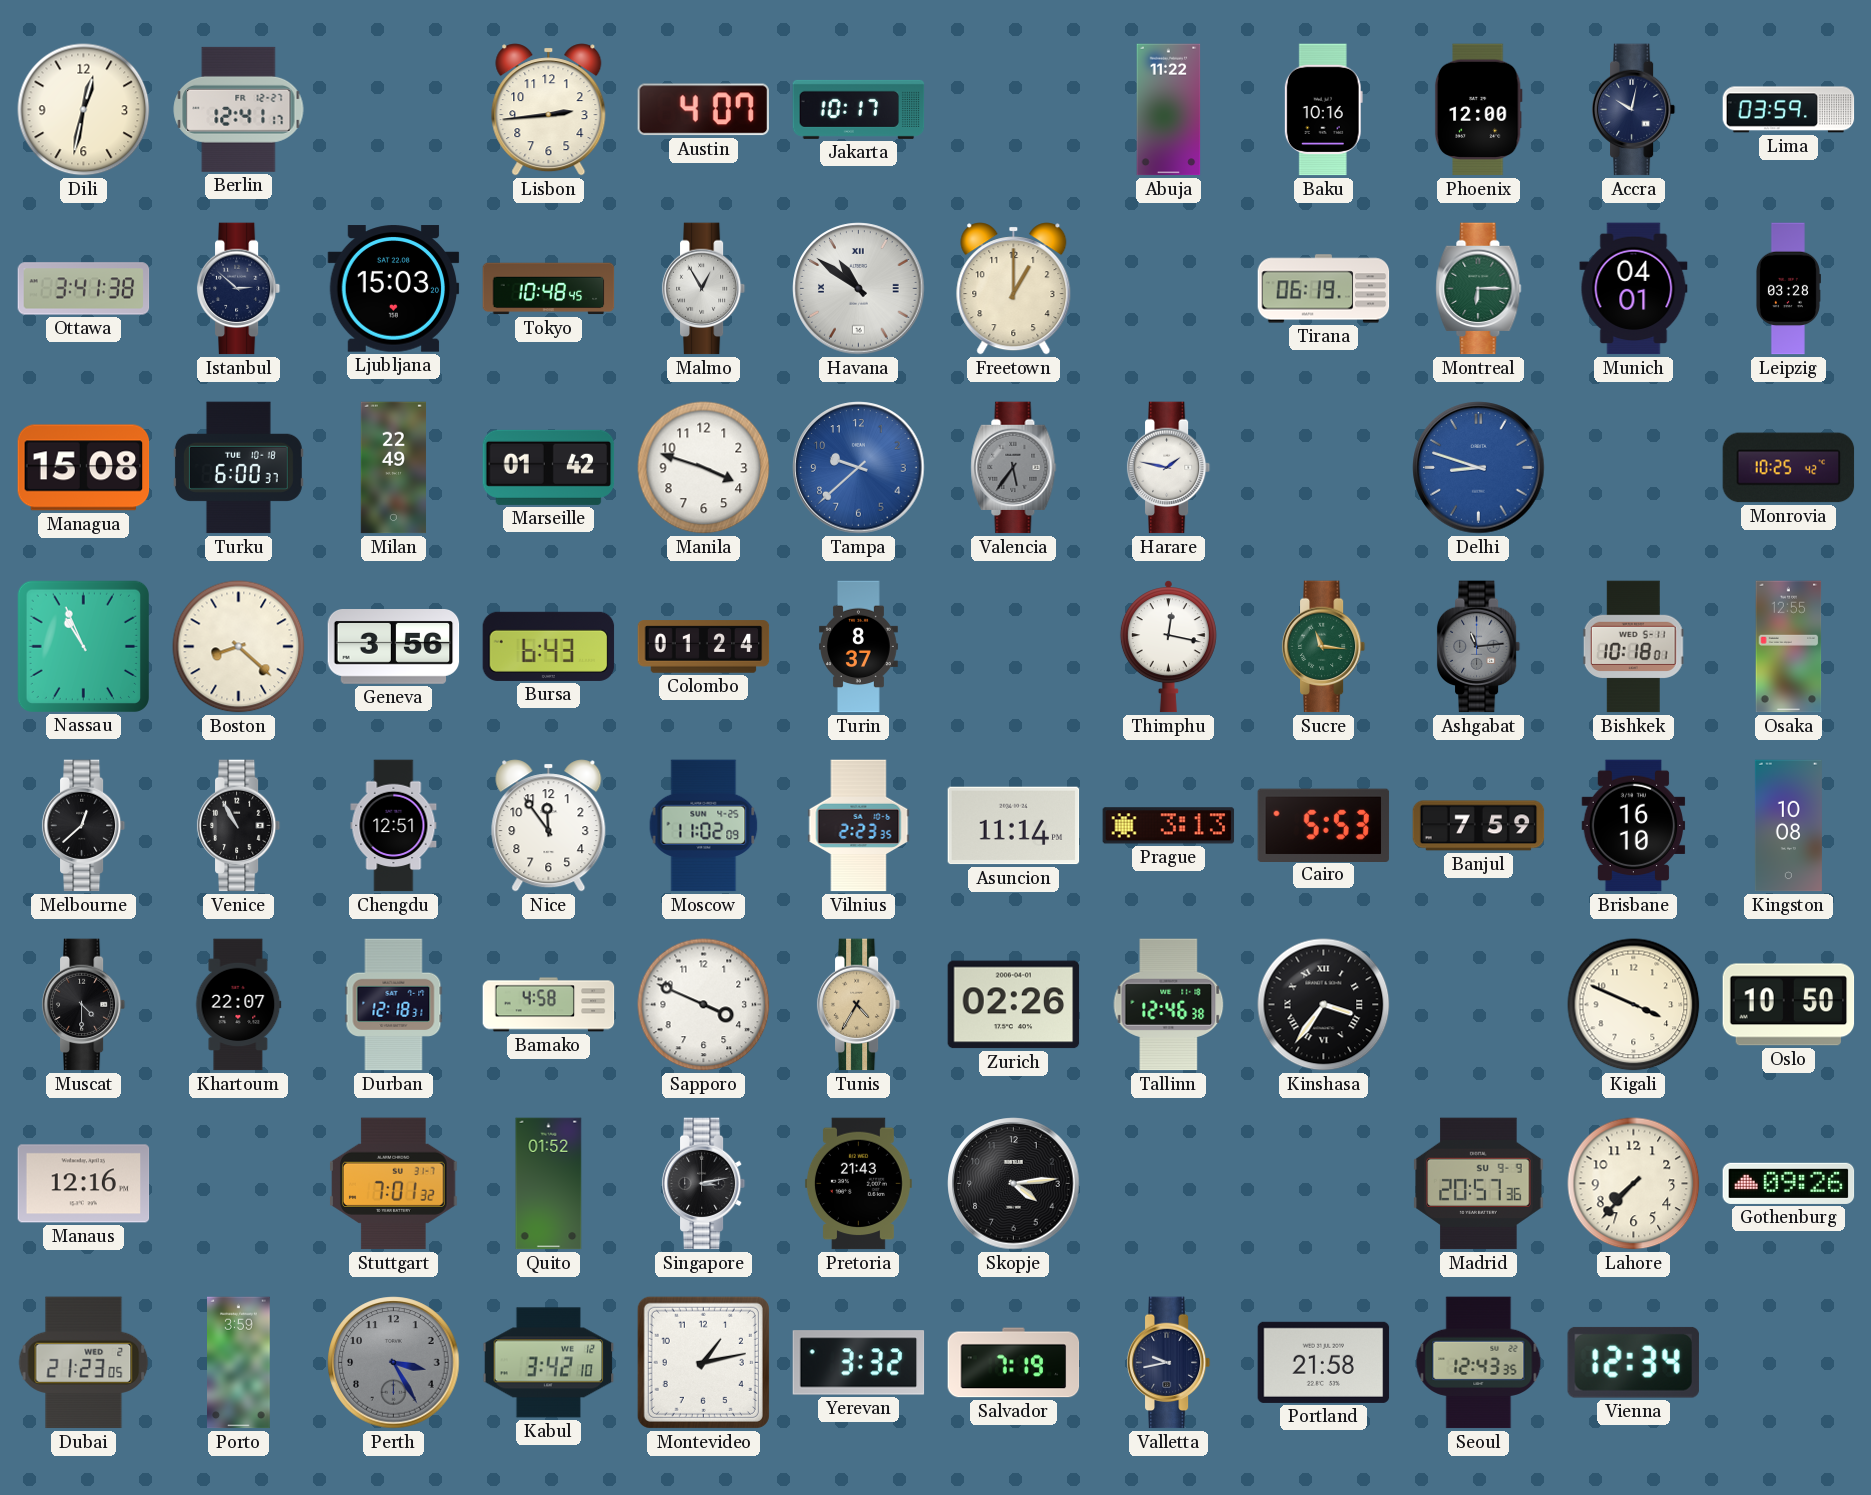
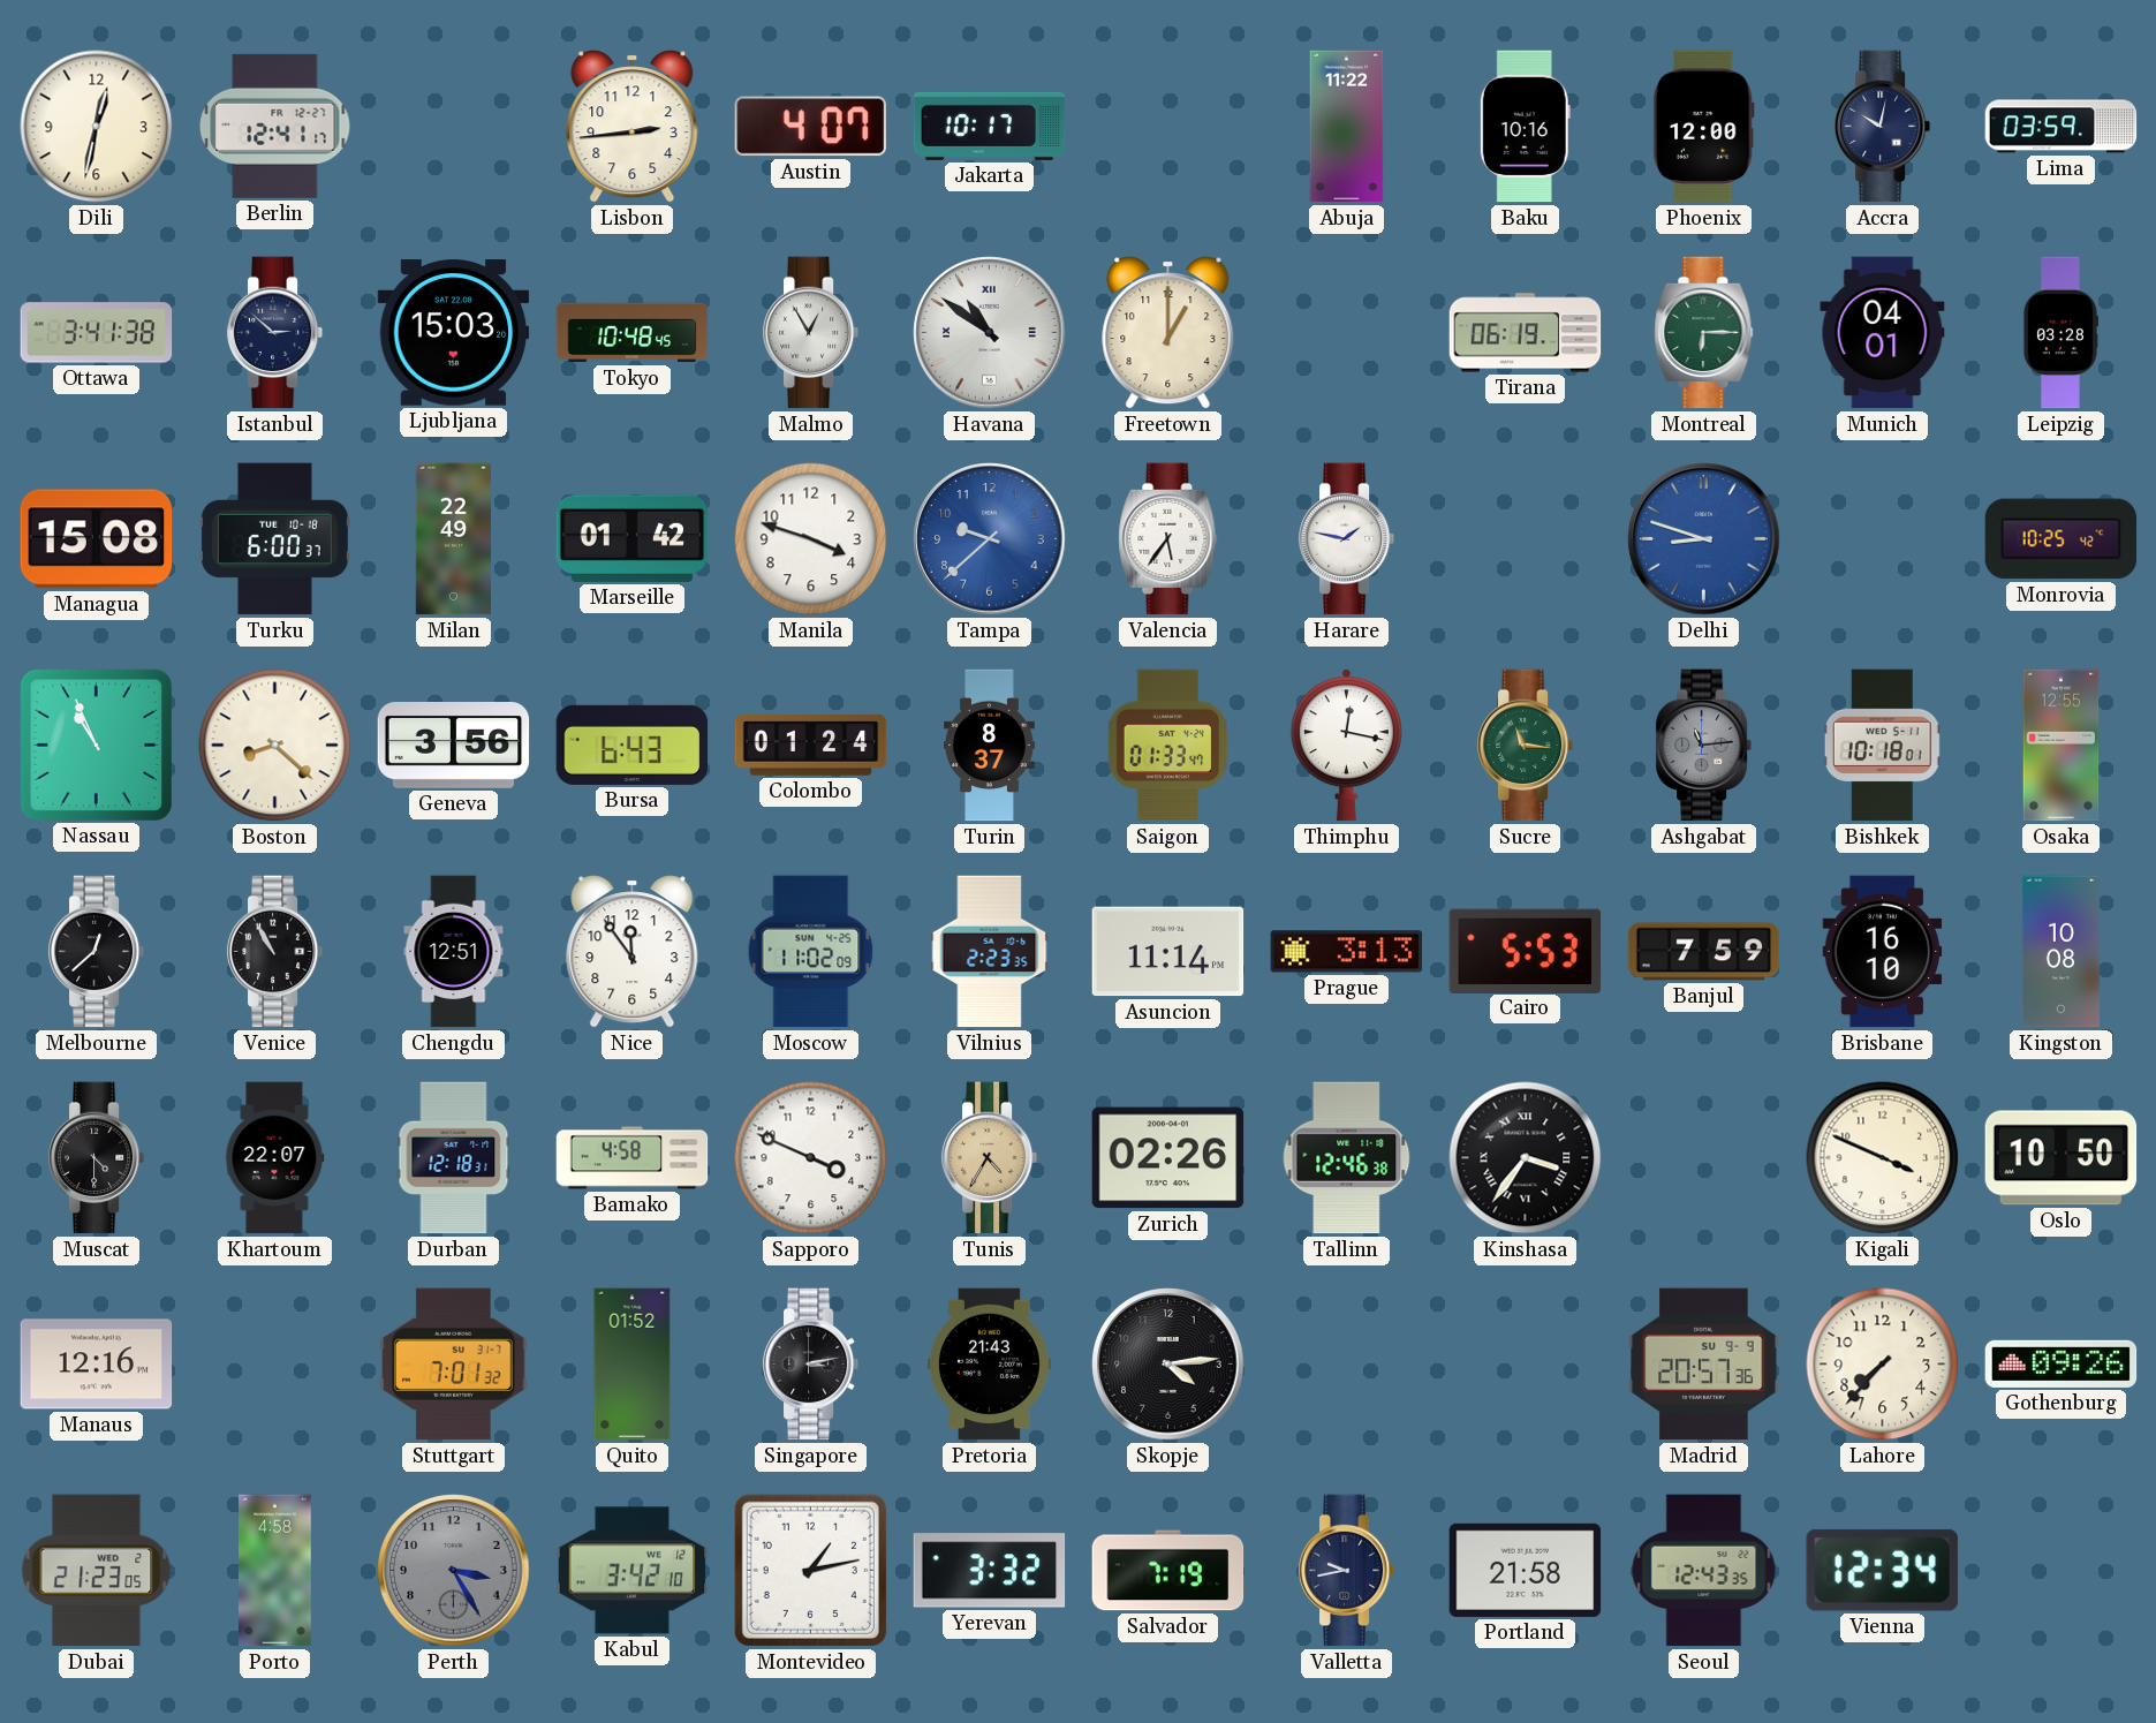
Valencia dial: grey -> white (1168, 539)
Saigon: none -> 01:33 (1167, 746)
Porto: 3:59 -> 4:58 (275, 1571)
